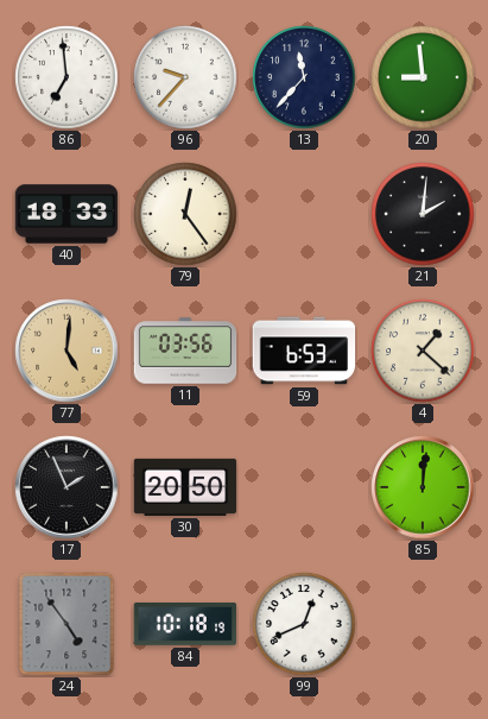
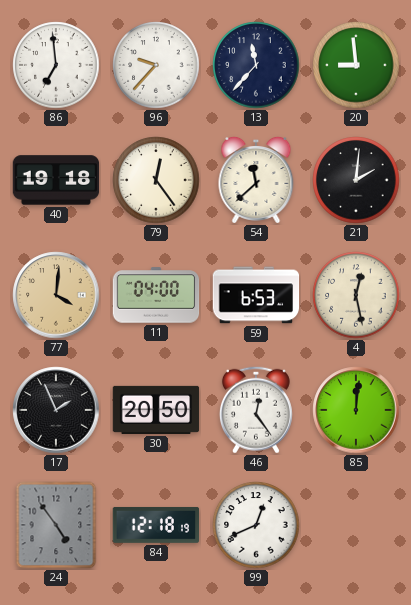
40: 18:33 -> 19:18 (56, 180)
54: none -> 11:38 (256, 180)
77: 5:01 -> 4:01 (56, 295)
11: 03:56 -> 04:00 (156, 295)
4: 1:22 -> 12:28 (356, 295)
46: none -> 12:24 (256, 410)
84: 10:18 -> 12:18 (156, 525)
